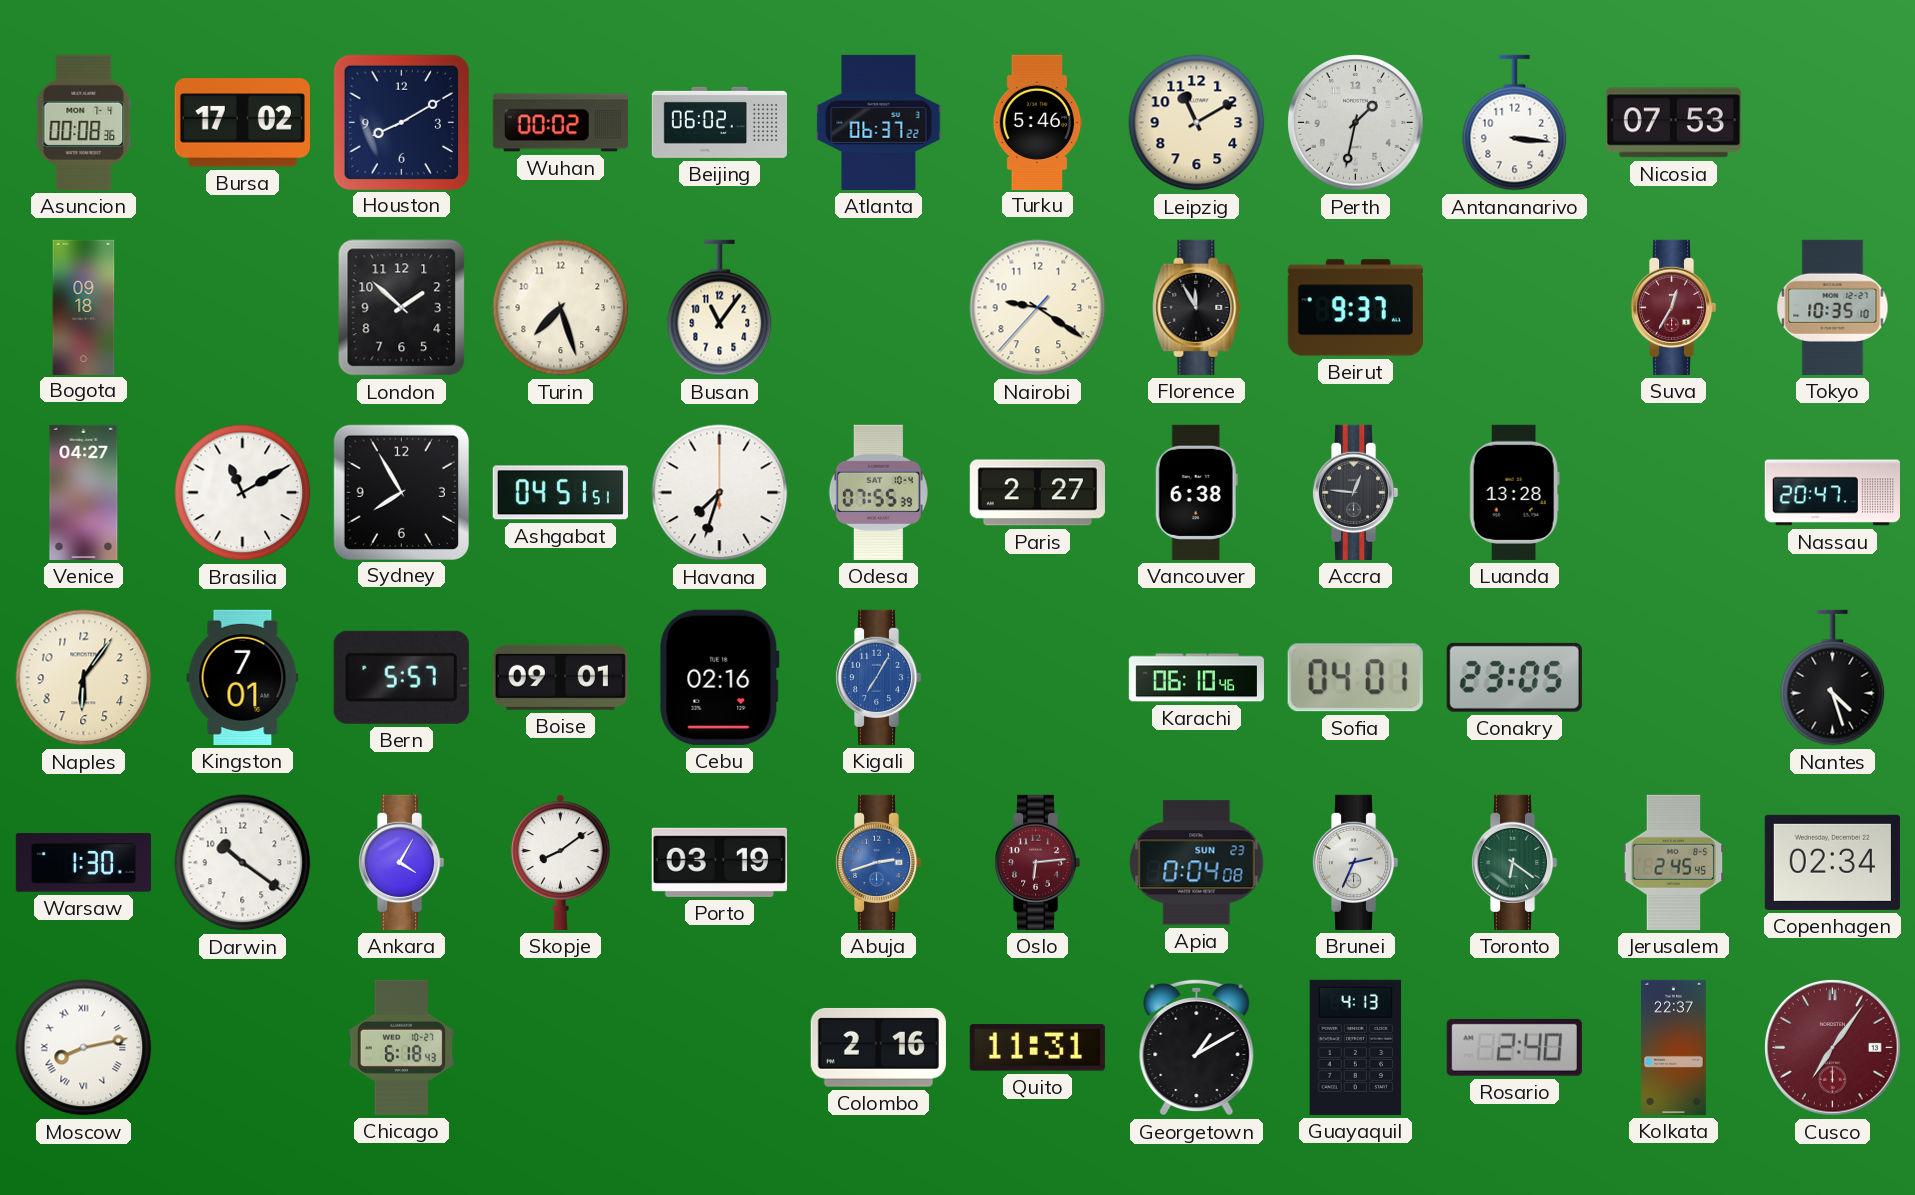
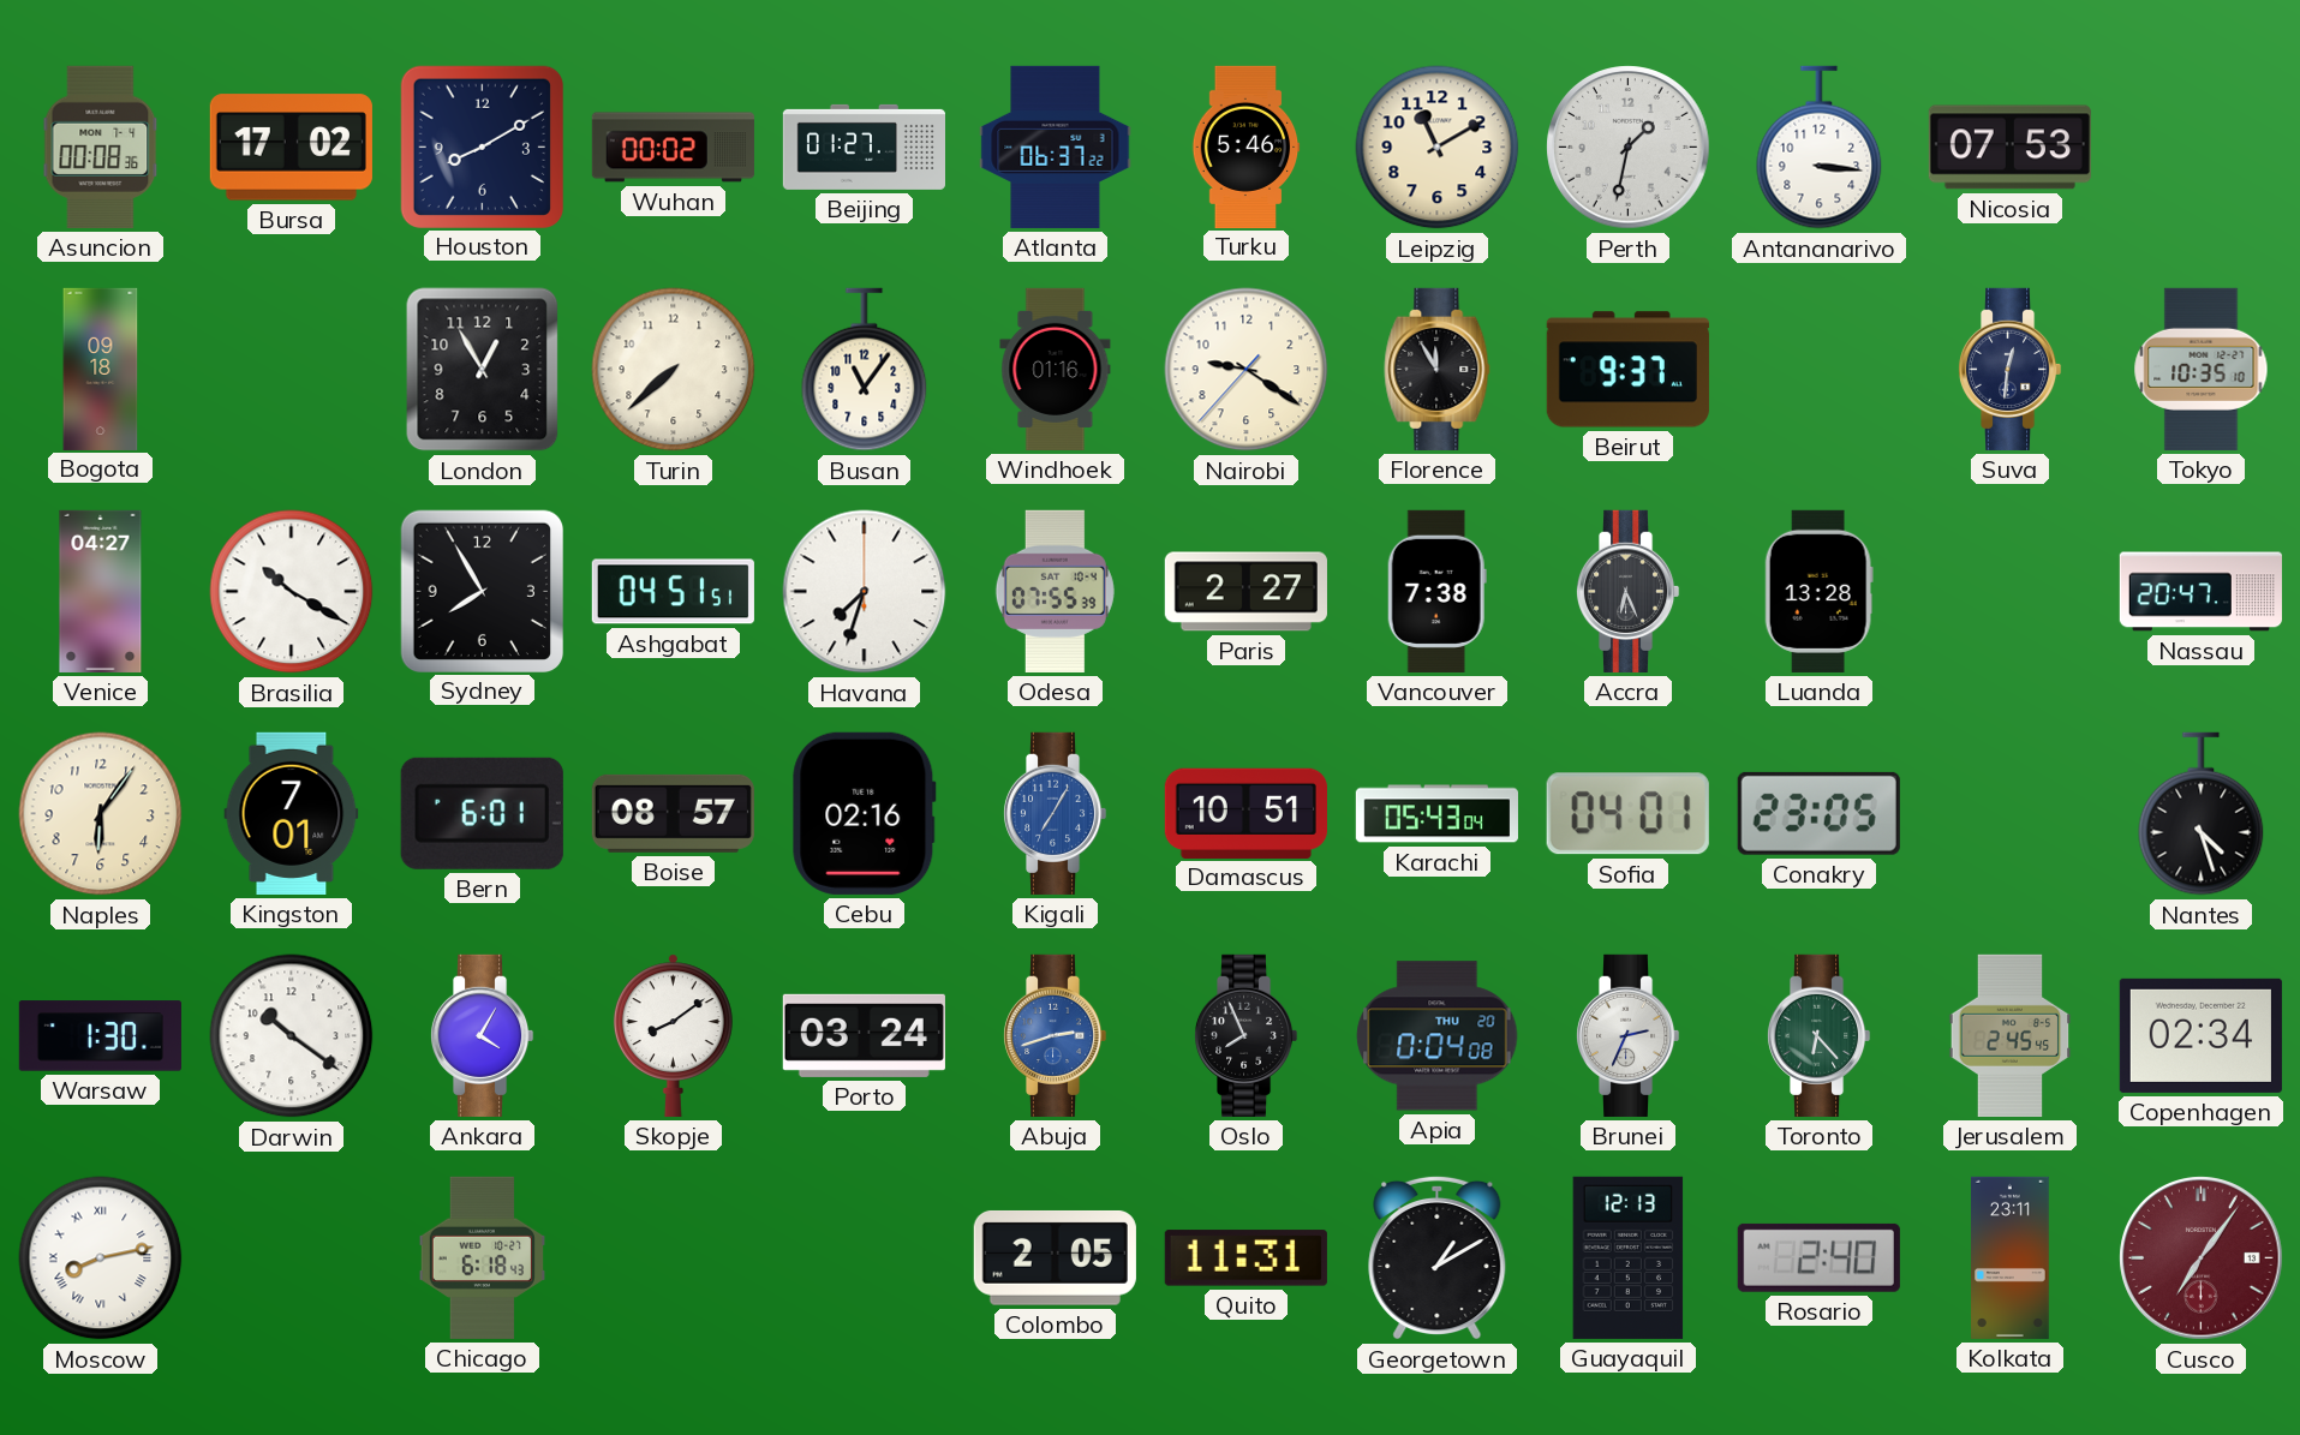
Beijing: 06:02 -> 01:27 (864, 147)
London: 1:52 -> 12:55 (483, 370)
Turin: 7:27 -> 7:38 (674, 370)
Windhoek: none -> 01:16 (1056, 369)
Suva: 12:35 -> 12:31 (2009, 369)
Suva dial: burgundy -> navy (2009, 369)
Brasilia: 11:10 -> 10:20 (292, 592)
Vancouver: 6:38 -> 7:38 (1436, 591)
Accra: 12:46 -> 6:26 (1627, 591)
Bern: 5:57 -> 6:01 (482, 813)
Boise: 09:01 -> 08:57 (673, 813)
Damascus: none -> 10:51 (1245, 813)
Karachi: 06:10 -> 05:43 (1436, 814)
Porto: 03:19 -> 03:24 (864, 1035)
Oslo: 6:14 -> 7:56 (1245, 1035)
Oslo dial: burgundy -> black (1245, 1035)
Apia date: SUN 23 -> THU 20 (1438, 1036)
Toronto: 6:21 -> 6:23 (1818, 1035)
Colombo: 2:16 -> 2:05 (1055, 1257)
Guayaquil: 4:13 -> 12:13 (1629, 1257)
Kolkata: 22:37 -> 23:11 (2011, 1257)
